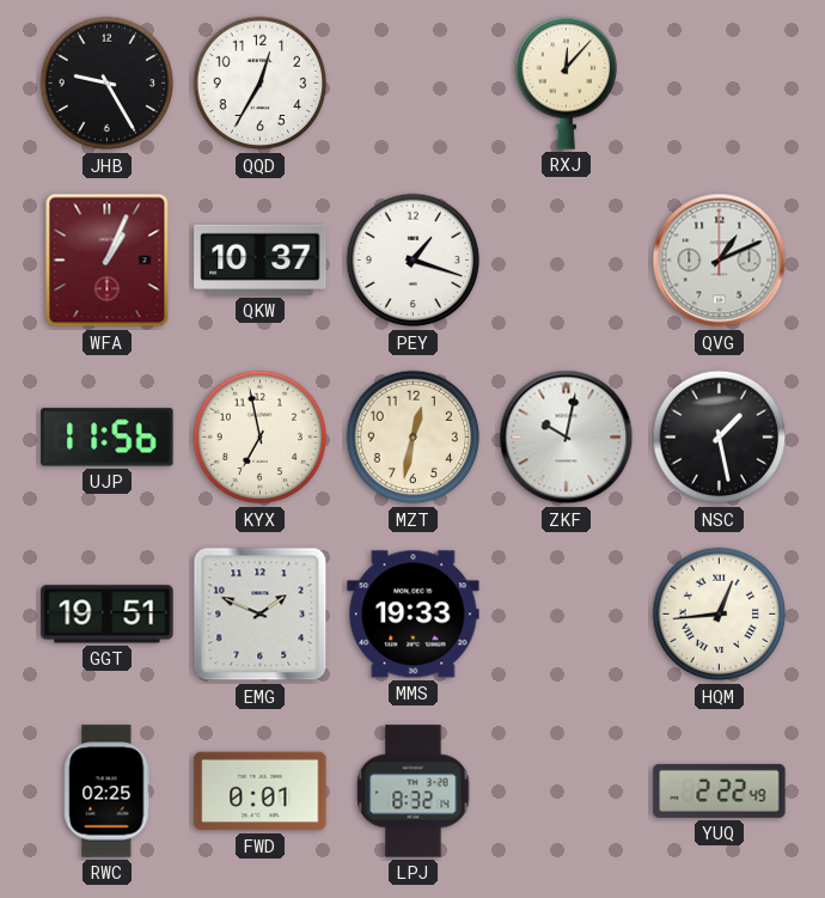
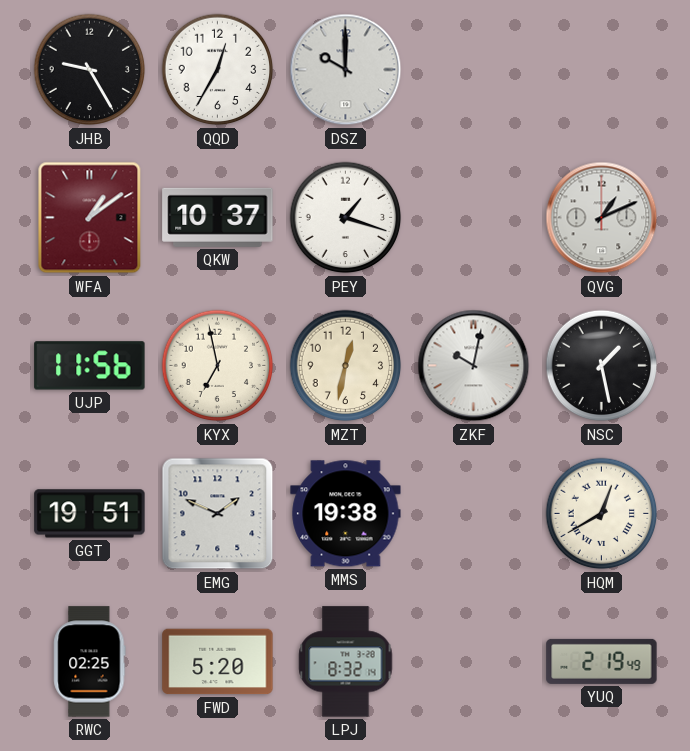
DSZ: none -> 10:00 (346, 70)
RXJ: 12:07 -> none (567, 83)
WFA: 1:04 -> 1:09 (90, 218)
MMS: 19:33 -> 19:38 (346, 514)
HQM: 12:44 -> 12:40 (602, 514)
FWD: 0:01 -> 5:20 (218, 662)
YUQ: 2:22 -> 2:19 (602, 661)
